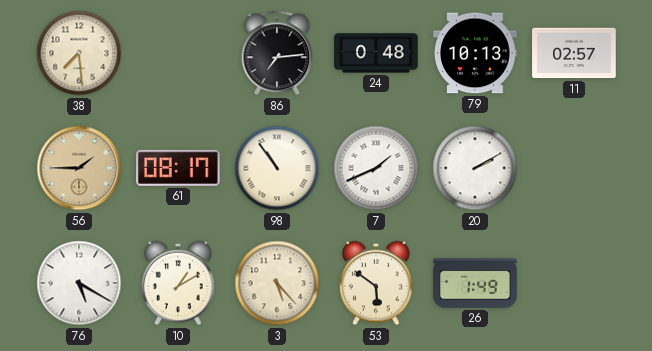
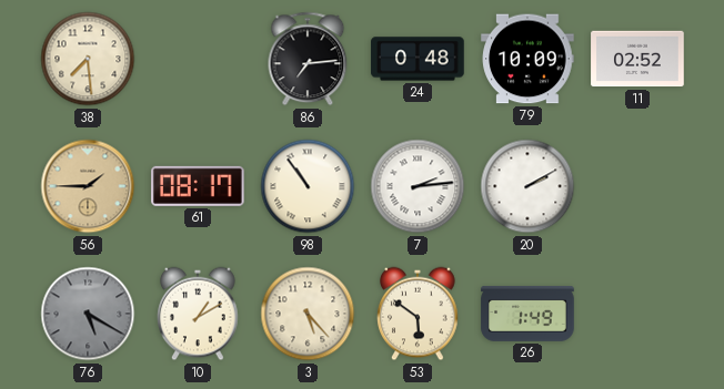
79: 10:13 -> 10:09 (527, 59)
11: 02:57 -> 02:52 (637, 59)
7: 1:41 -> 2:14 (418, 186)
76 dial: white -> grey (88, 314)
